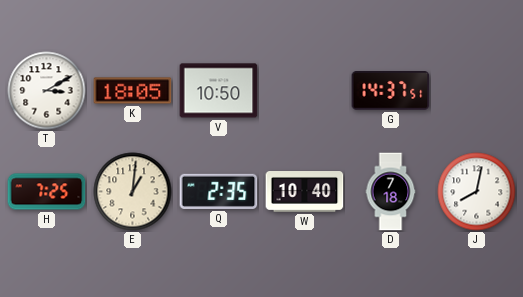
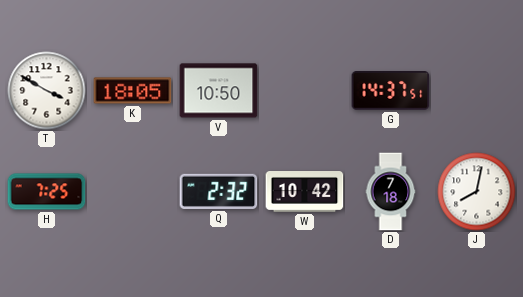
T: 3:10 -> 3:50 (47, 91)
E: 1:01 -> none (133, 192)
Q: 2:35 -> 2:32 (219, 191)
W: 10:40 -> 10:42 (305, 192)
